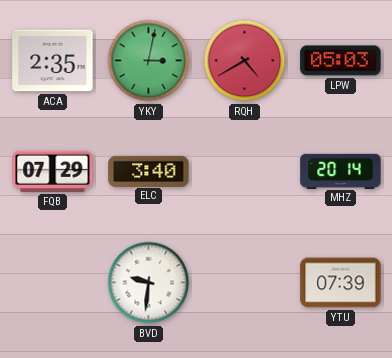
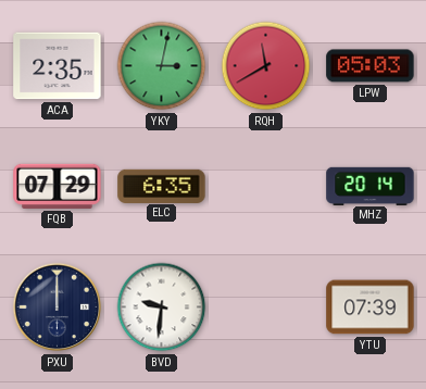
RQH: 4:40 -> 11:40 (266, 66)
ELC: 3:40 -> 6:35 (162, 186)
PXU: none -> 12:00 (58, 308)
